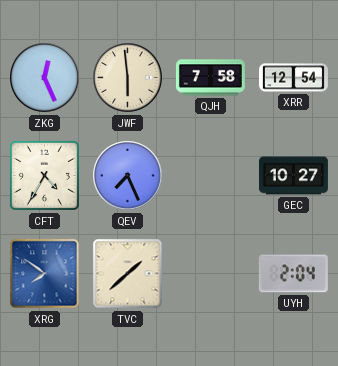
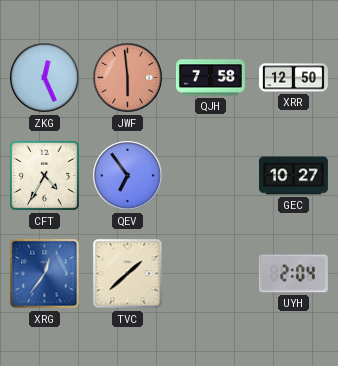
JWF dial: cream -> salmon (128, 78)
XRR: 12:54 -> 12:50 (293, 78)
QEV: 7:26 -> 6:54 (128, 176)
XRG: 7:51 -> 12:36 (45, 274)
